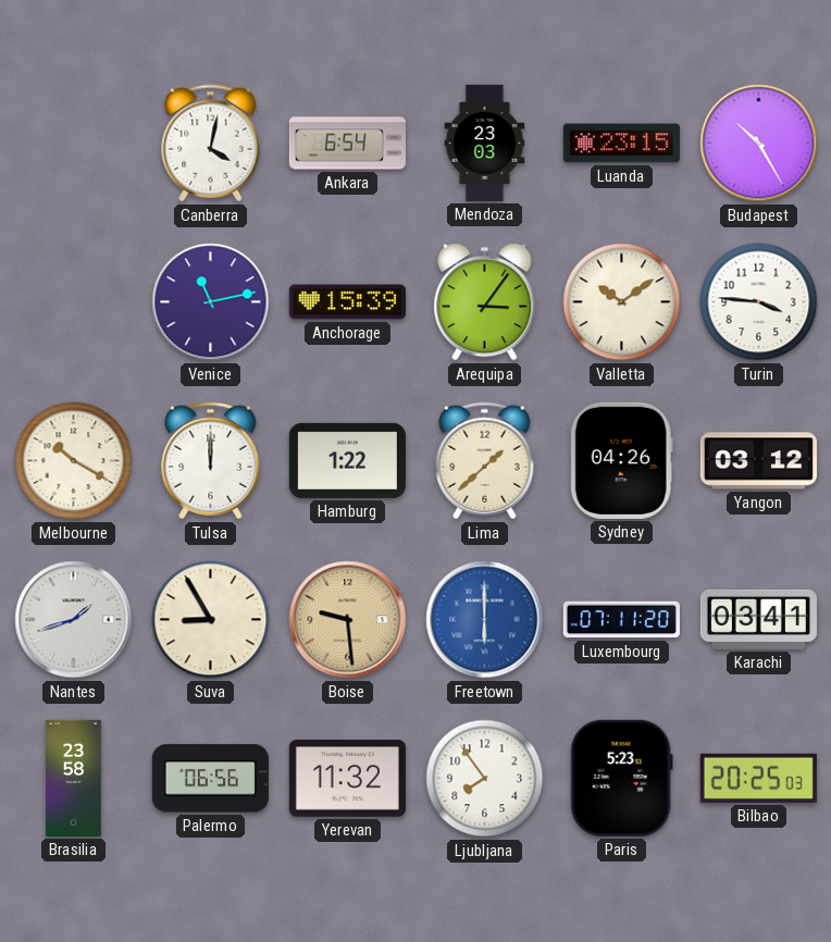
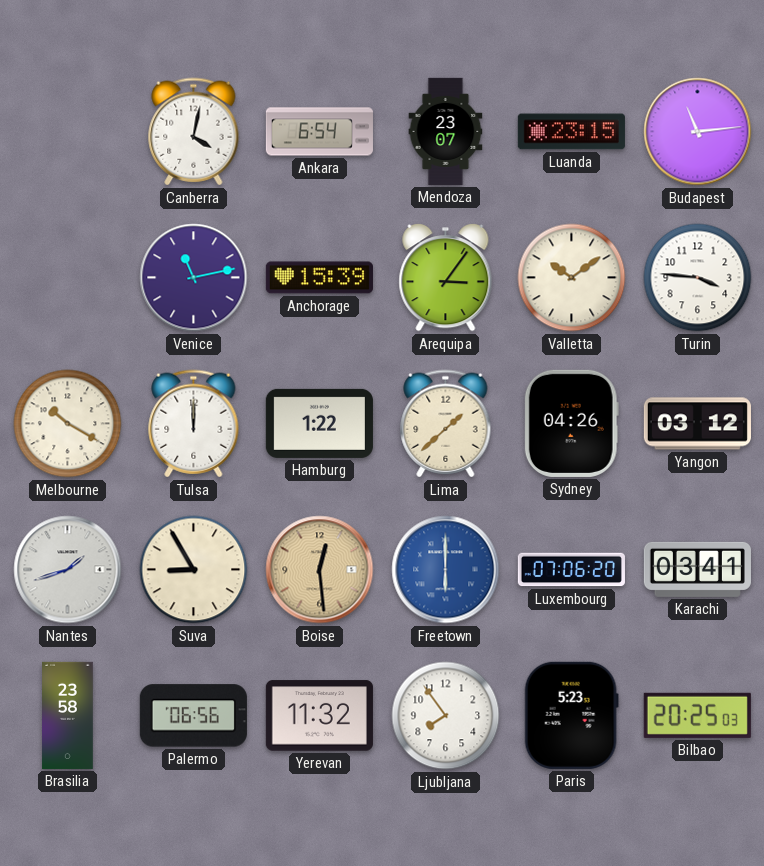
Mendoza: 23:03 -> 23:07 (446, 131)
Budapest: 10:25 -> 11:14 (698, 132)
Boise: 9:29 -> 12:29 (320, 570)
Luxembourg: 07:11 -> 07:06 (571, 570)
